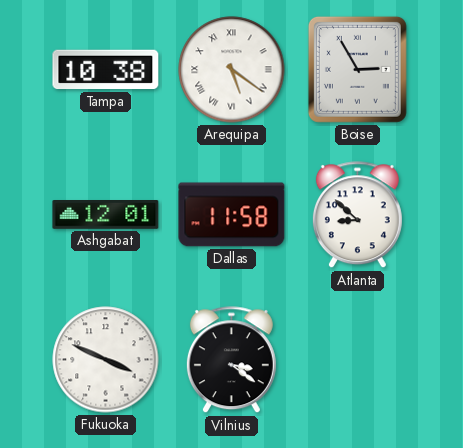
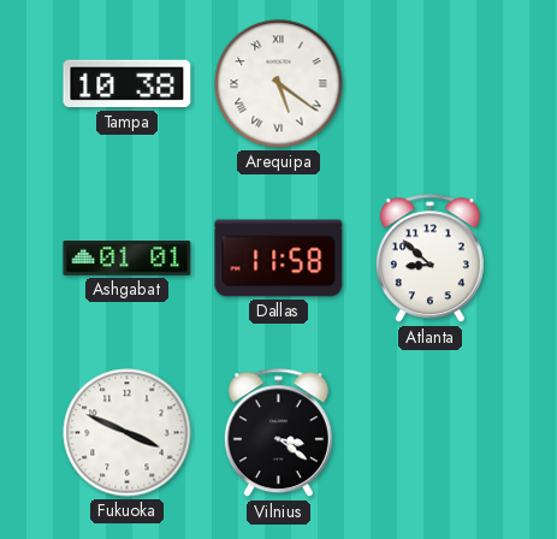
Boise: 2:55 -> none (357, 69)
Ashgabat: 12:01 -> 01:01 (128, 259)
